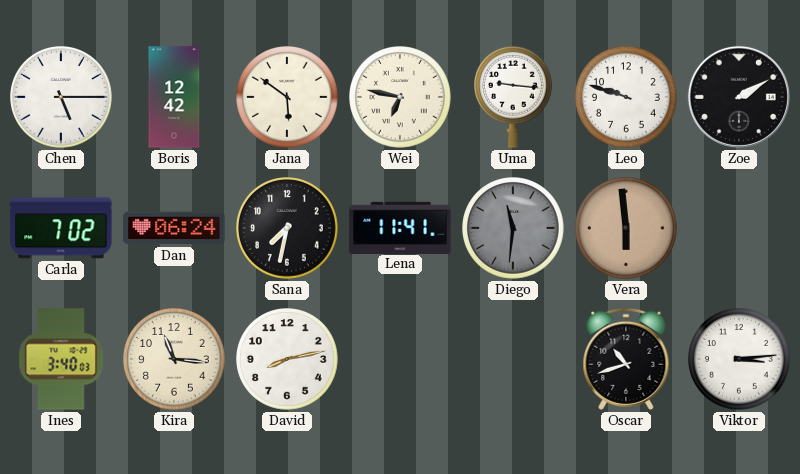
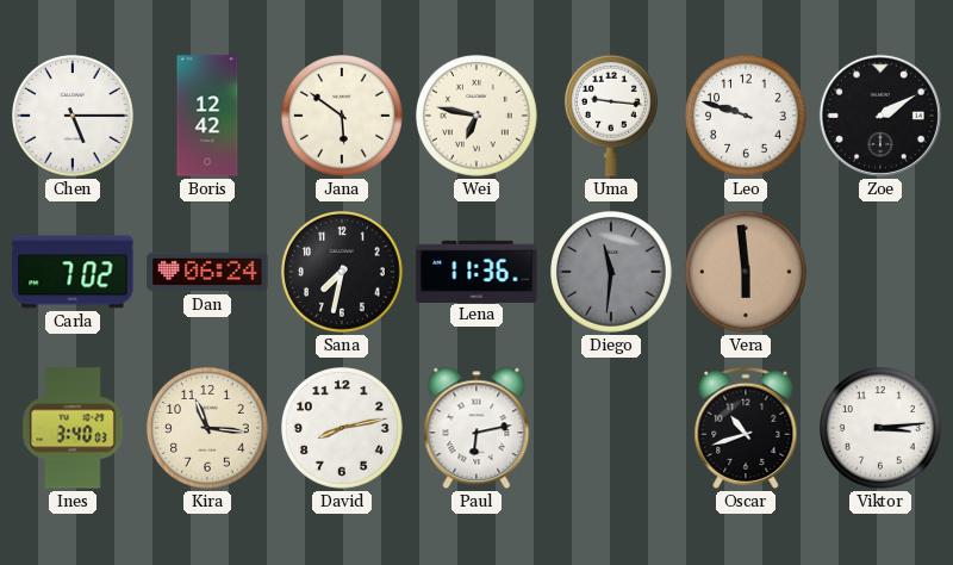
Lena: 11:41 -> 11:36 (476, 271)
Paul: none -> 6:13 (476, 428)
